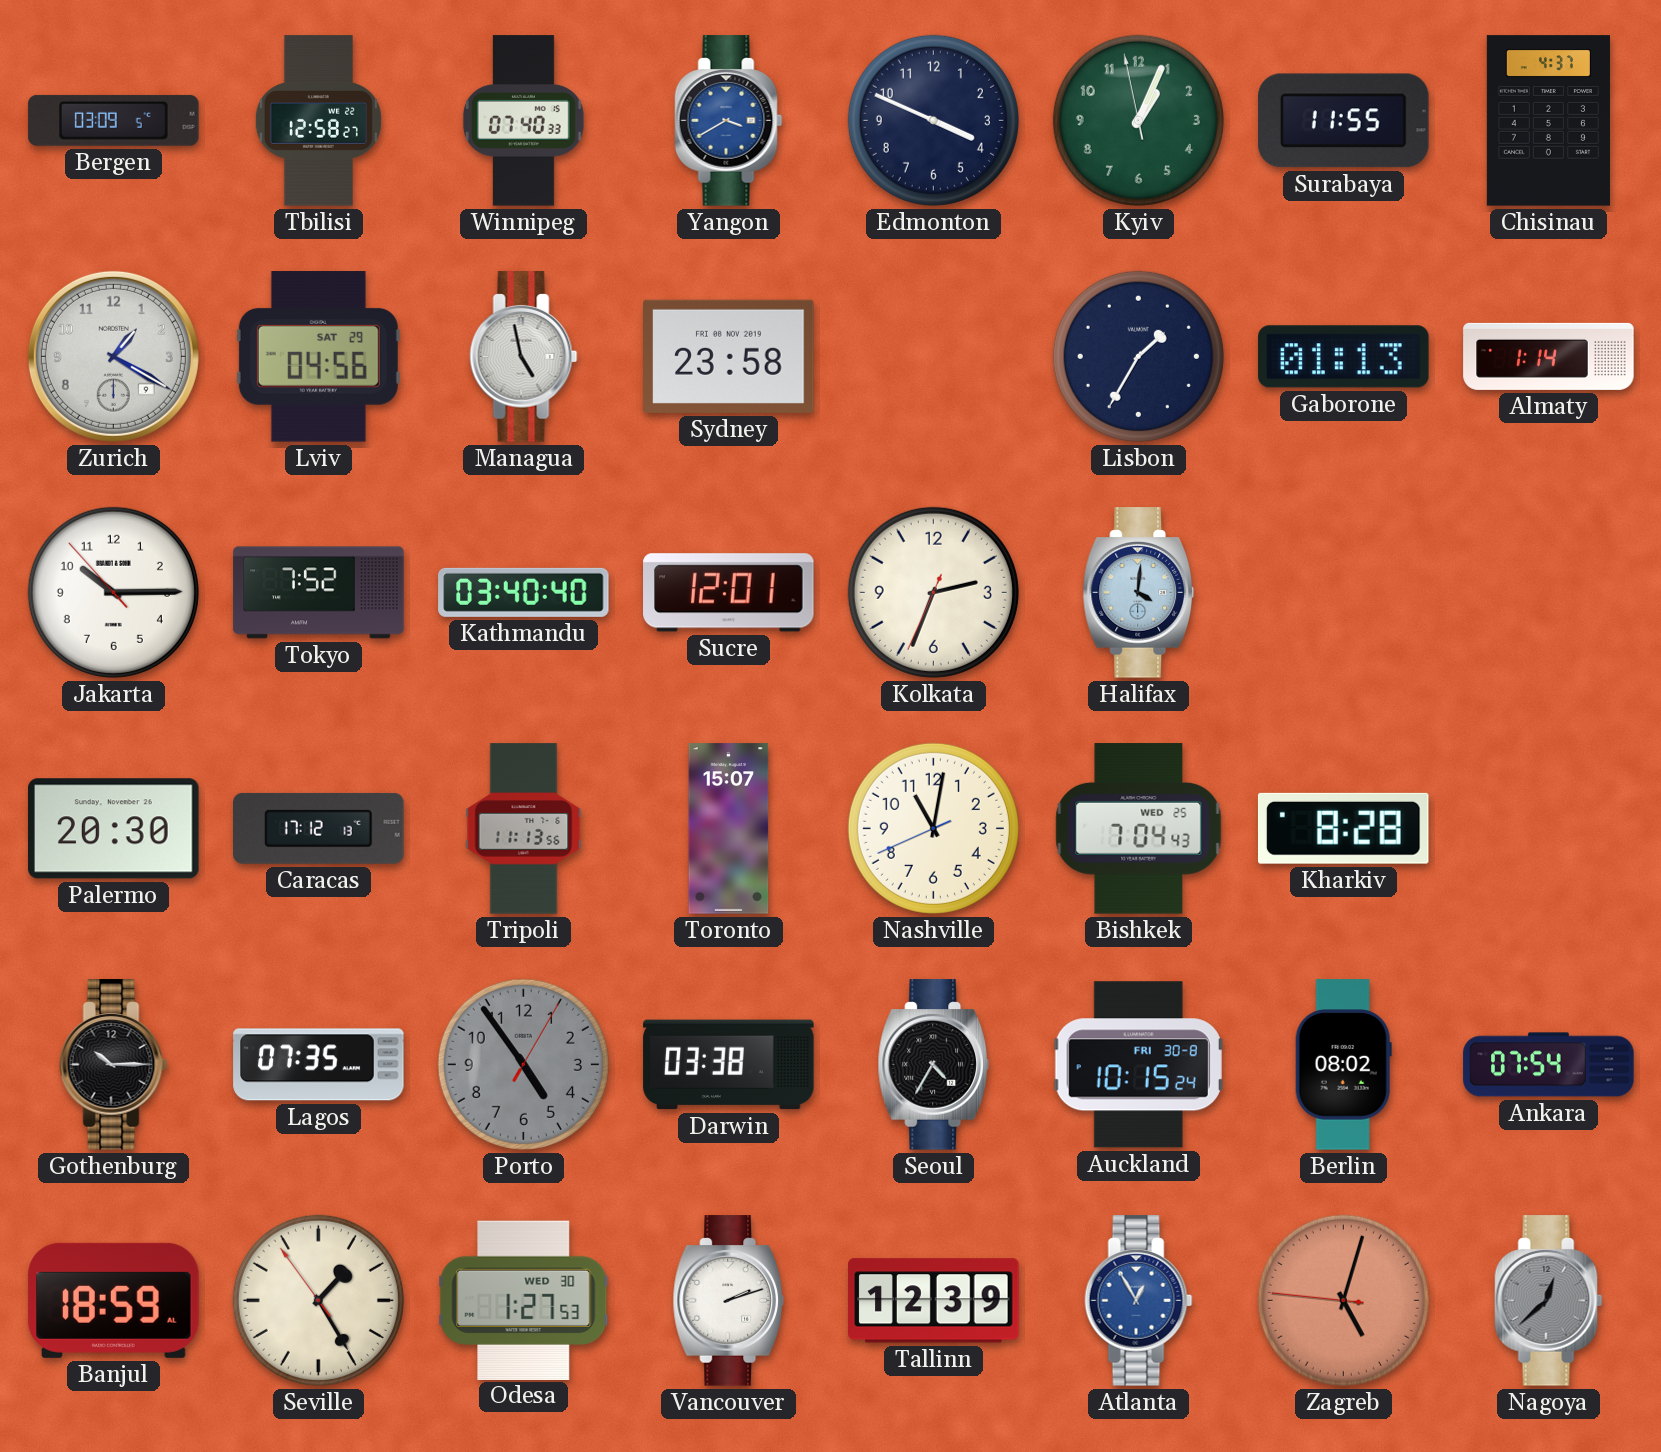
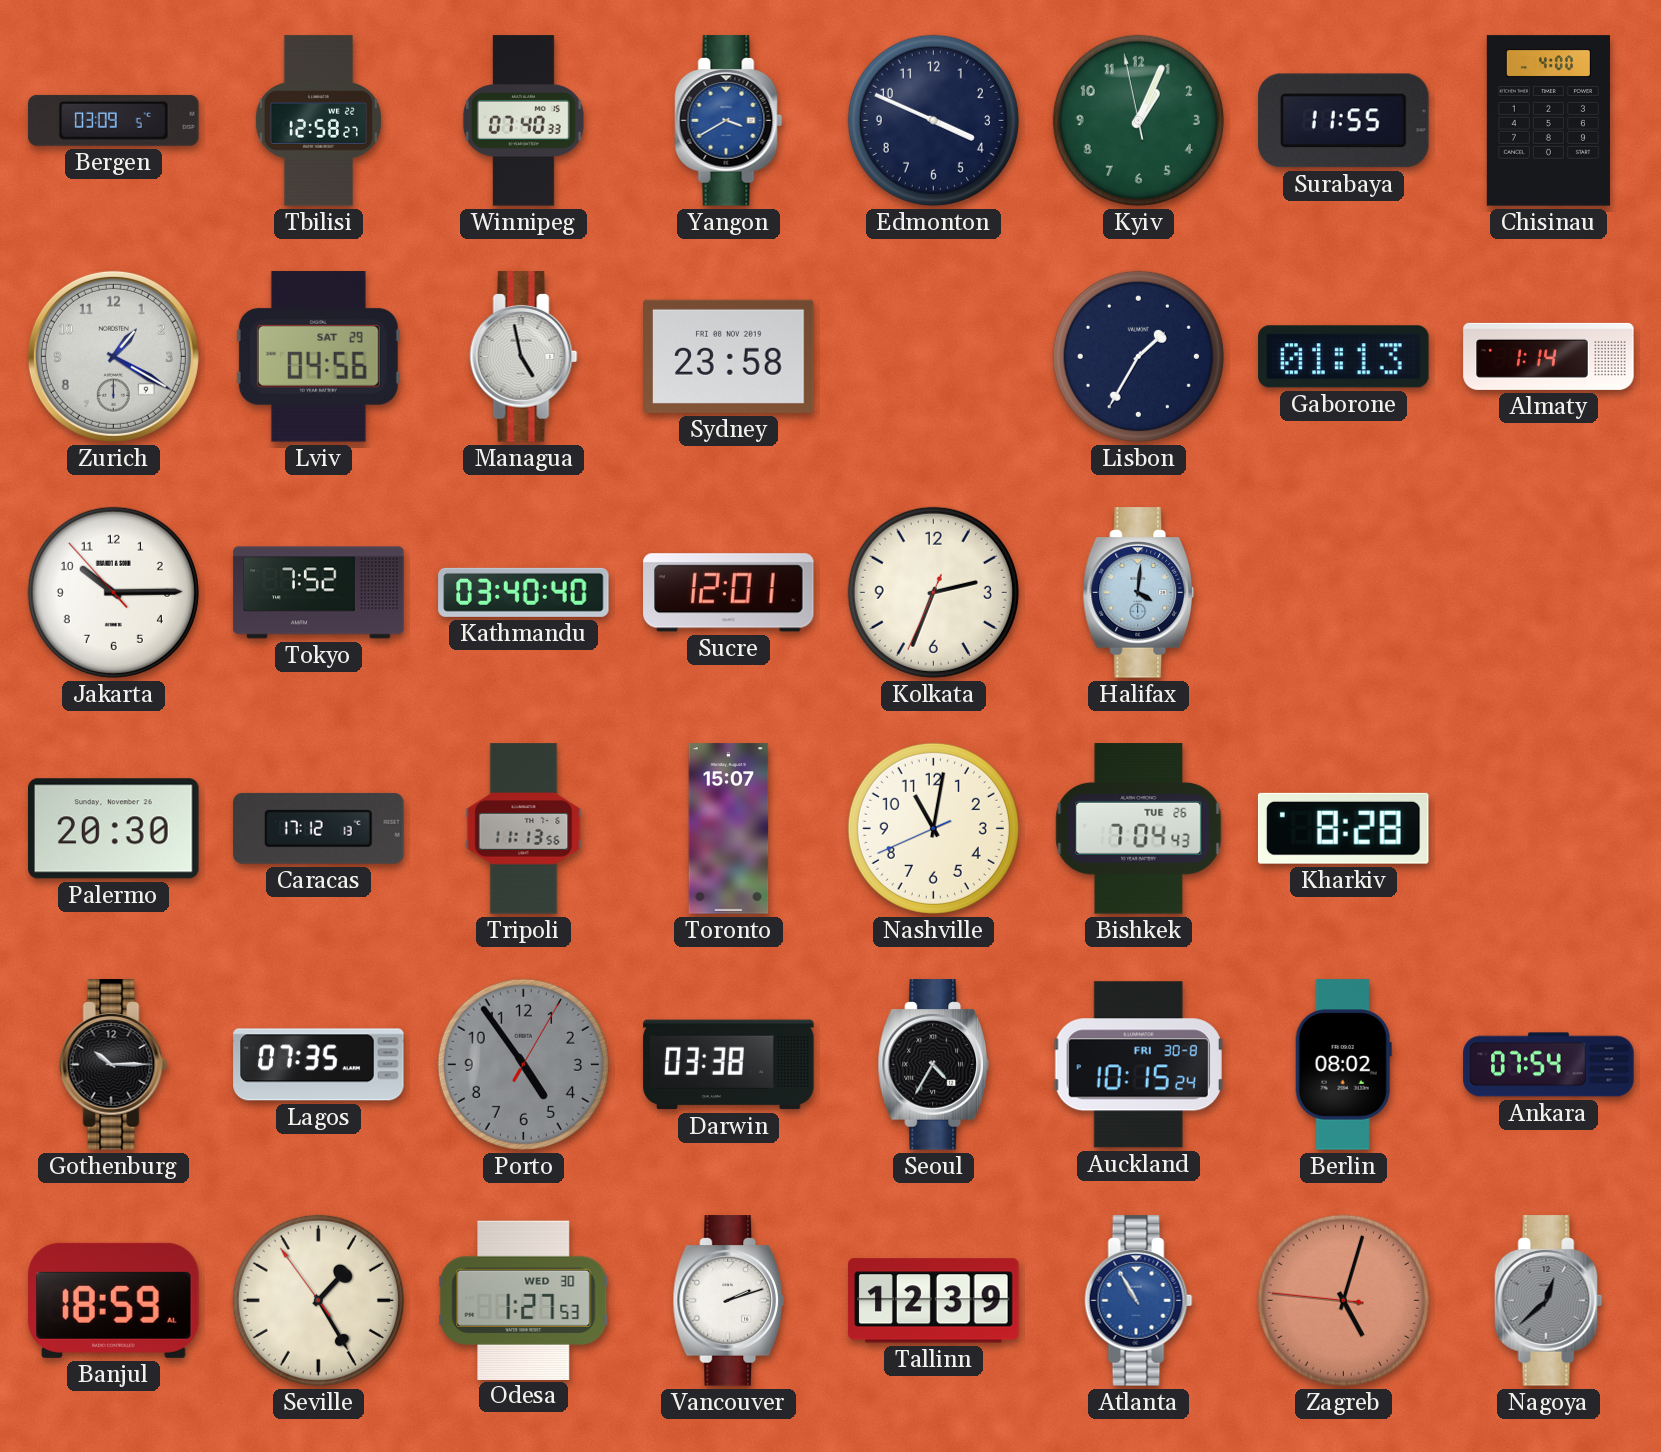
Chisinau: 4:37 -> 4:00 (1548, 121)
Bishkek date: WED 25 -> TUE 26 (1139, 829)
Atlanta: 12:55 -> 10:55 (1139, 1301)
